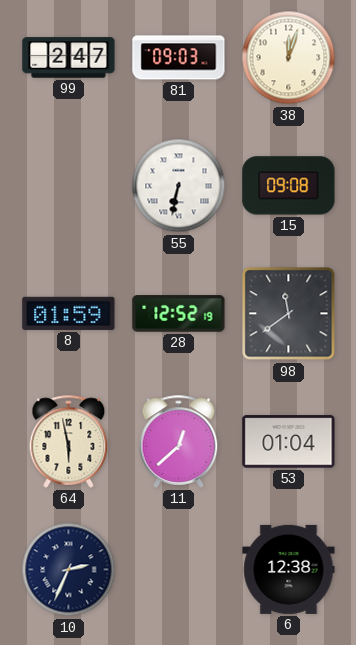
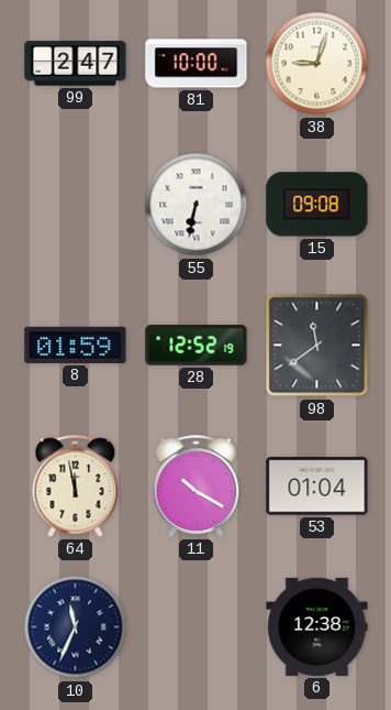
81: 09:03 -> 10:00 (197, 64)
38: 12:03 -> 9:03 (317, 64)
64: 5:58 -> 11:58 (76, 485)
11: 12:38 -> 10:20 (197, 485)
10: 2:34 -> 11:34 (76, 627)
